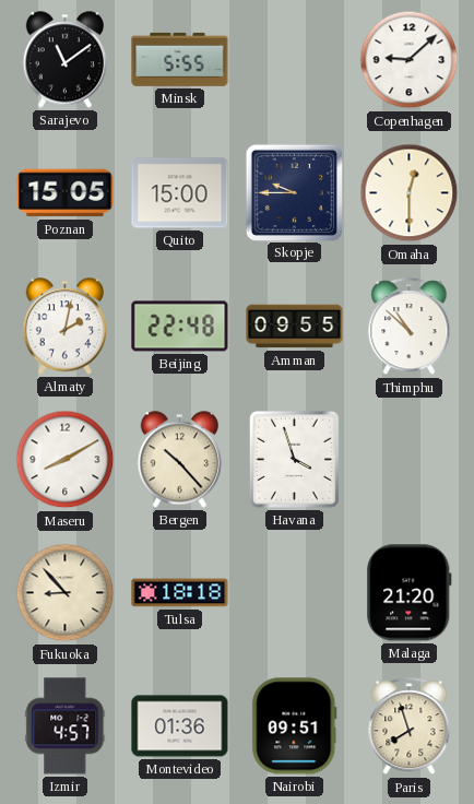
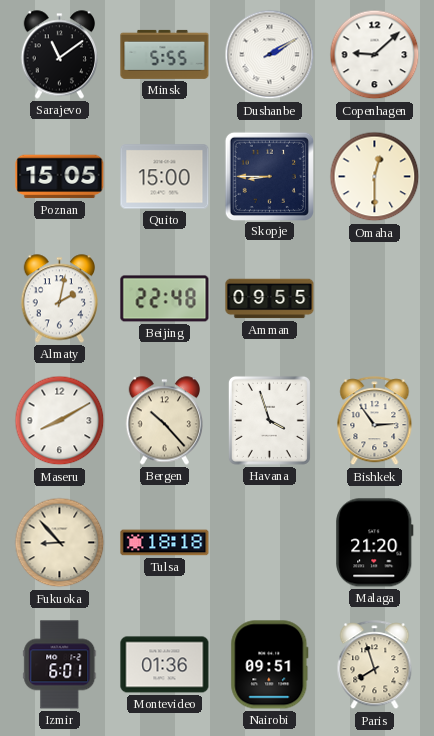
Dushanbe: none -> 2:10 (270, 55)
Skopje: 9:45 -> 8:45 (269, 176)
Thimphu: 10:52 -> none (410, 327)
Bishkek: none -> 2:54 (375, 421)
Izmir: 4:57 -> 6:01 (60, 665)
